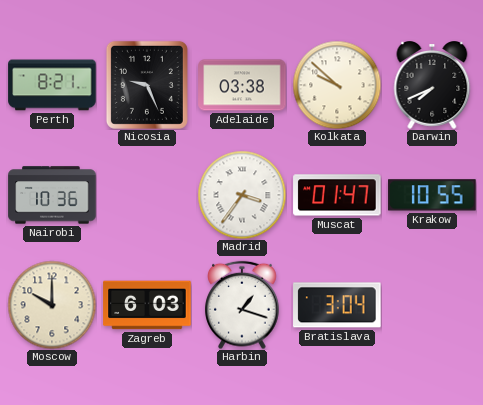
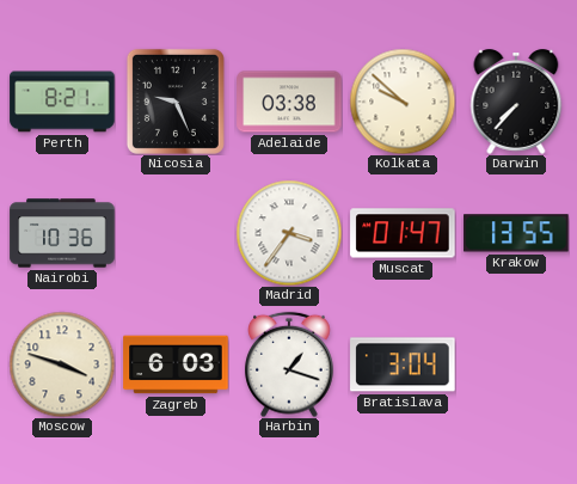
Darwin: 7:41 -> 7:37 (516, 103)
Krakow: 10:55 -> 13:55 (516, 233)
Moscow: 10:00 -> 3:48 (62, 364)
